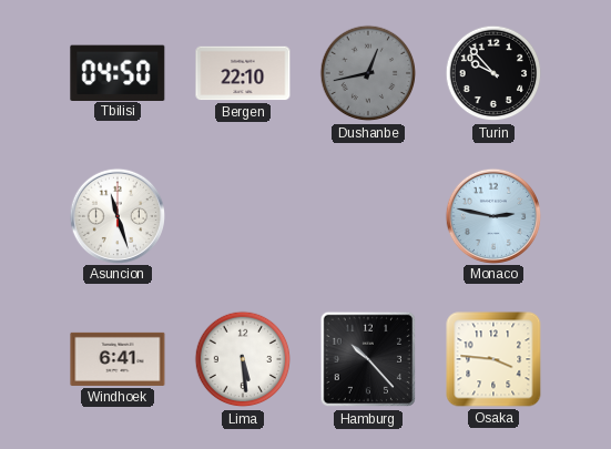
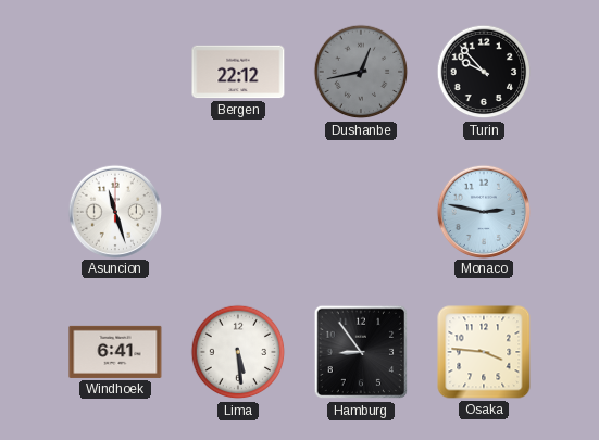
Tbilisi: 04:50 -> none (118, 72)
Bergen: 22:10 -> 22:12 (238, 72)
Hamburg: 10:23 -> 8:54 (361, 352)
